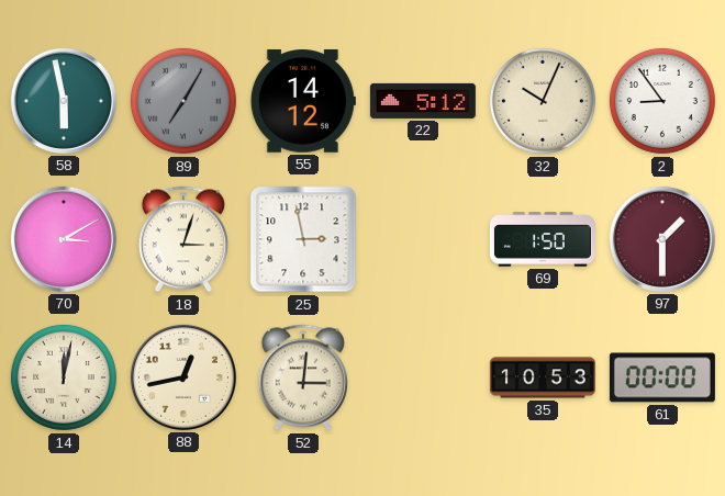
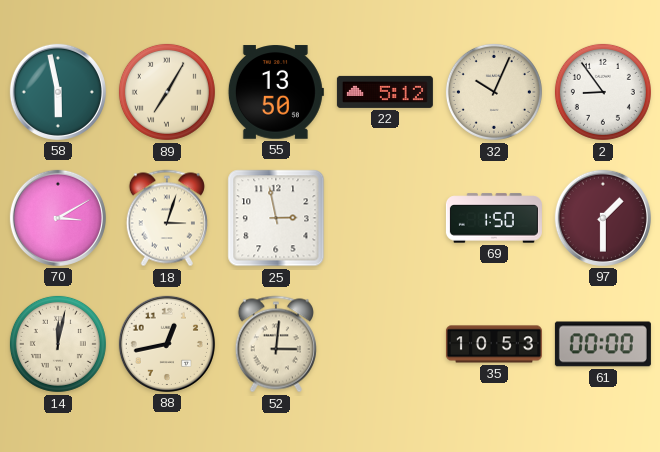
89 dial: grey -> cream (167, 92)
55: 14:12 -> 13:50 (276, 92)
